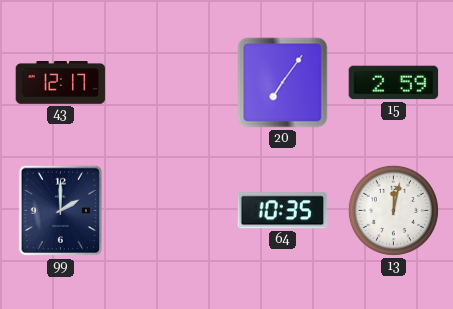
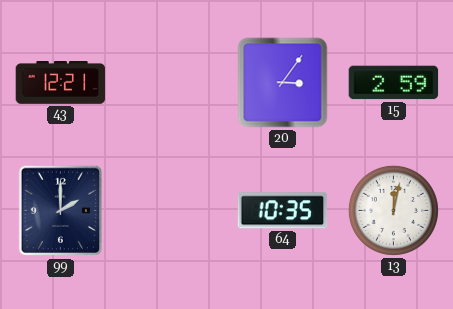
43: 12:17 -> 12:21 (61, 83)
20: 7:06 -> 3:06 (283, 83)
